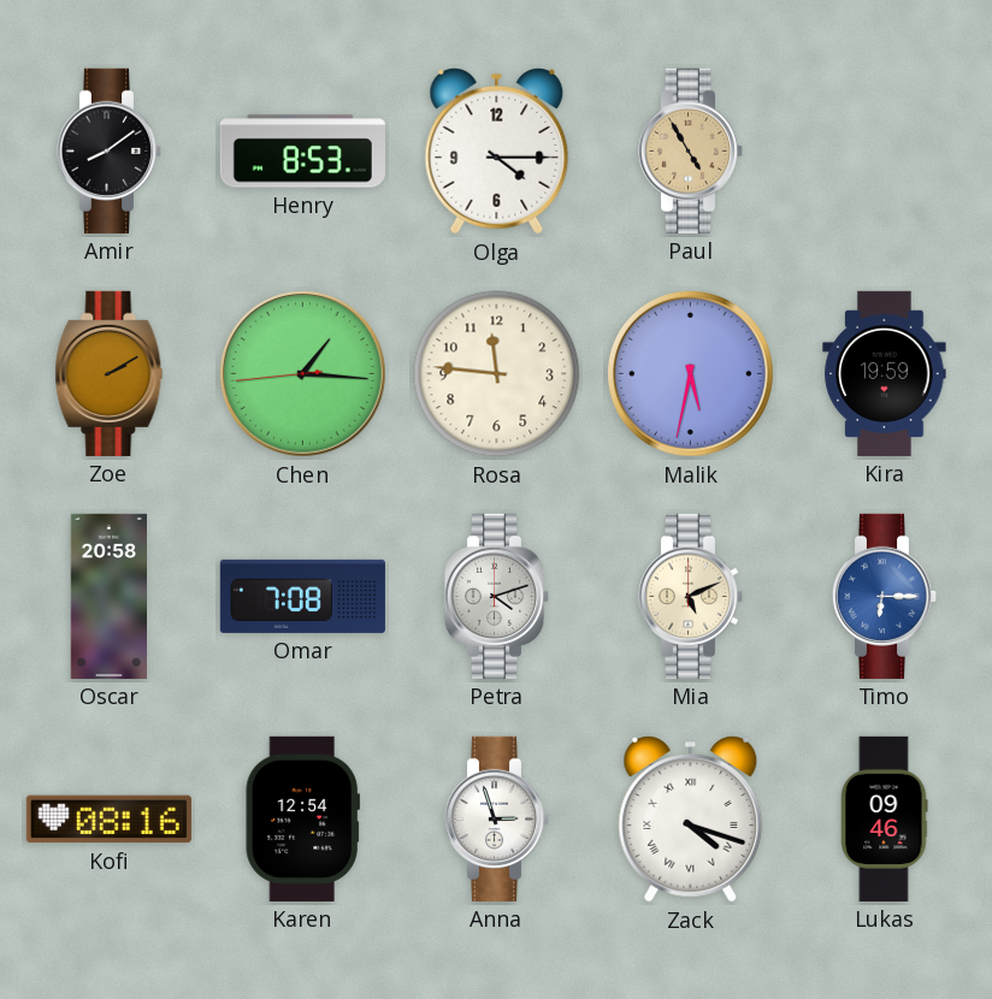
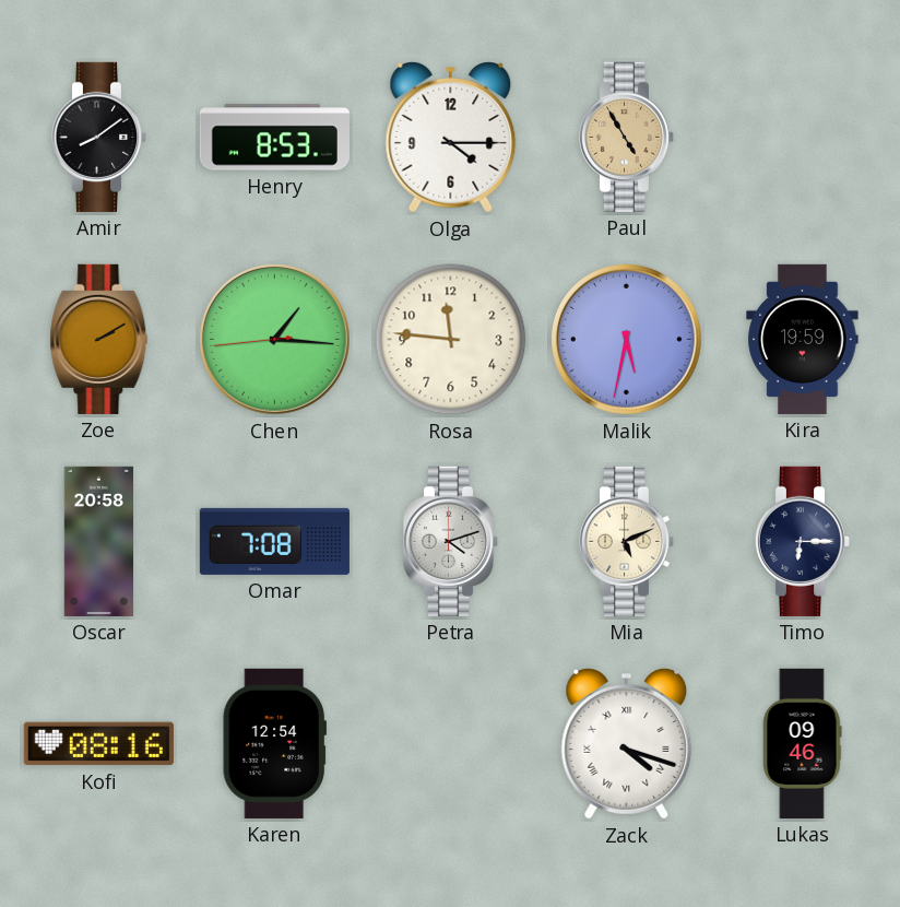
Timo dial: blue -> navy (803, 541)
Anna: 2:57 -> none (497, 818)
